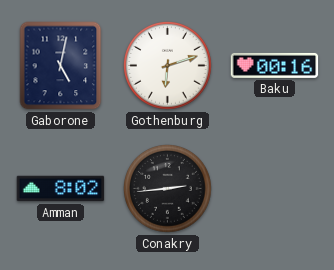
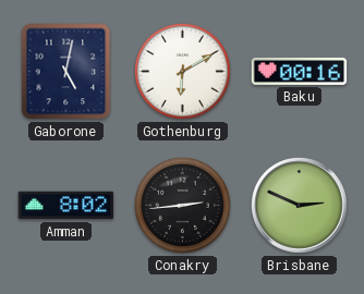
Gothenburg: 6:12 -> 6:10 (183, 72)
Brisbane: none -> 2:49 (300, 206)
